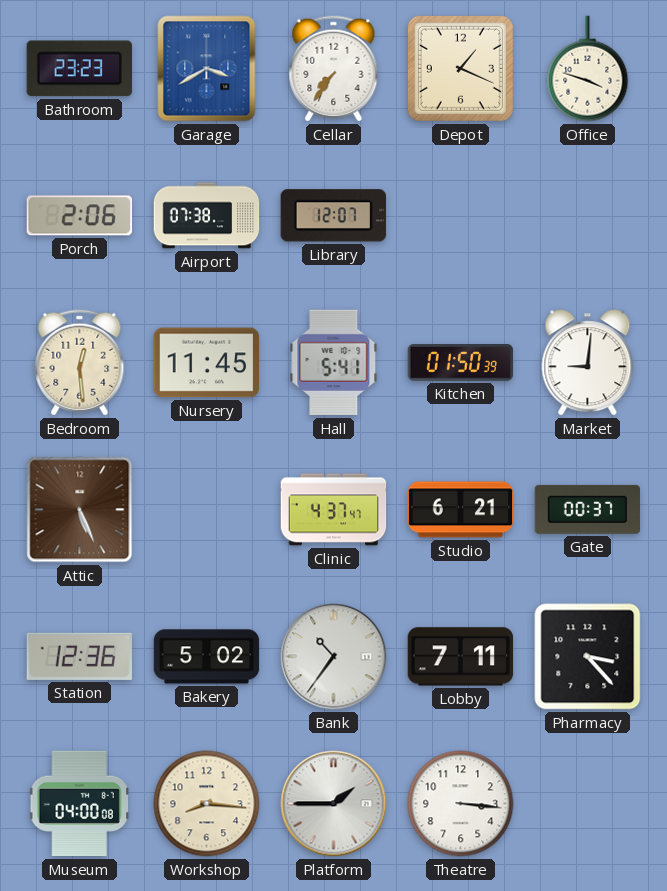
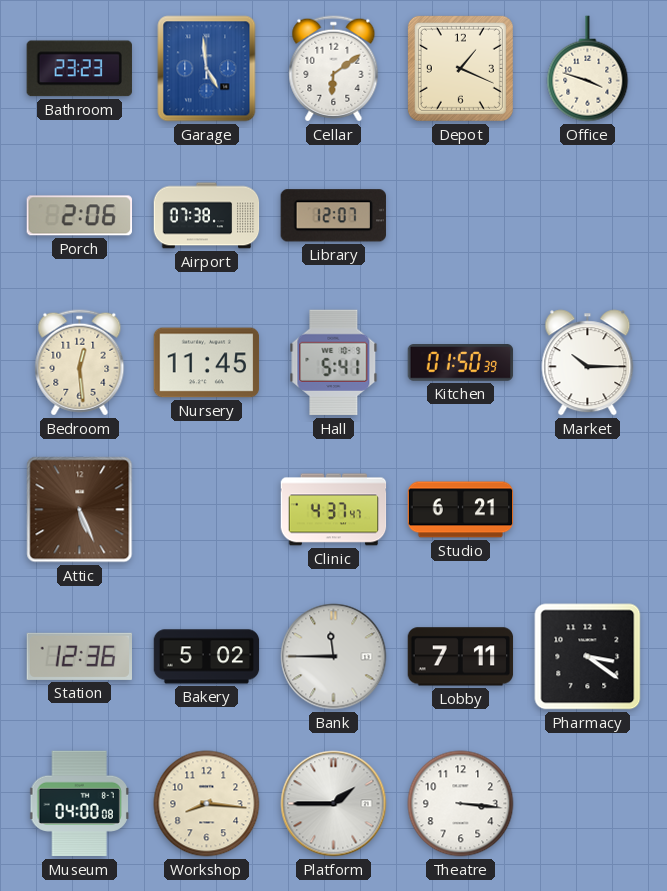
Garage: 3:40 -> 4:59 (207, 69)
Cellar: 7:36 -> 6:09 (334, 69)
Market: 9:01 -> 10:15 (588, 363)
Gate: 00:37 -> none (588, 509)
Bank: 10:36 -> 11:45 (334, 657)
Pharmacy: 3:23 -> 3:21 (588, 657)
